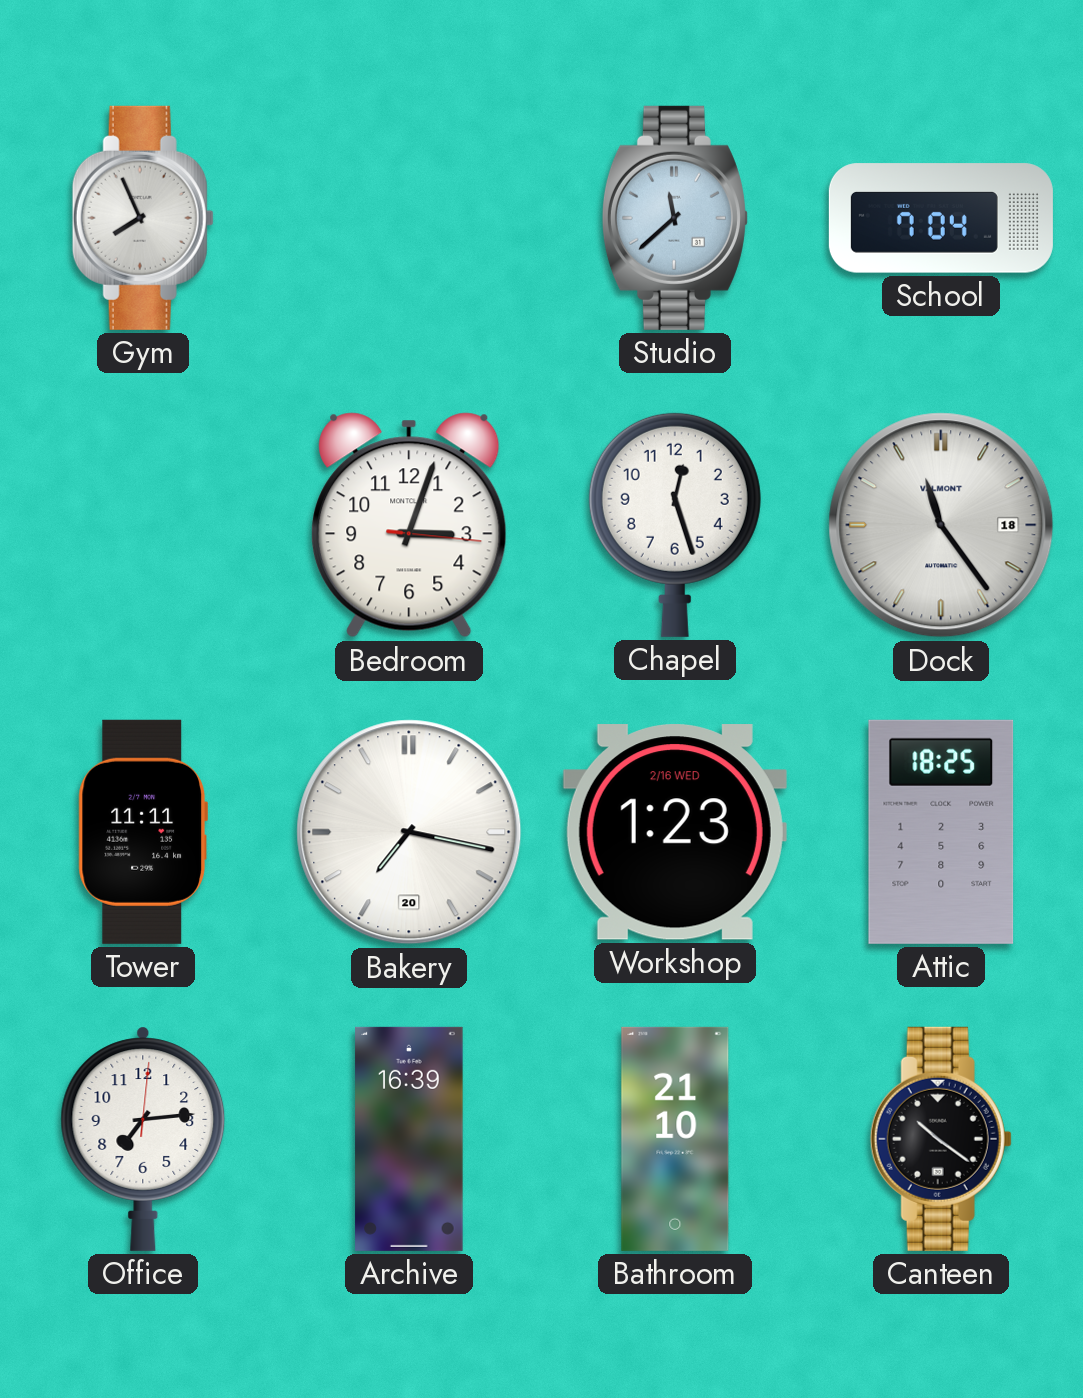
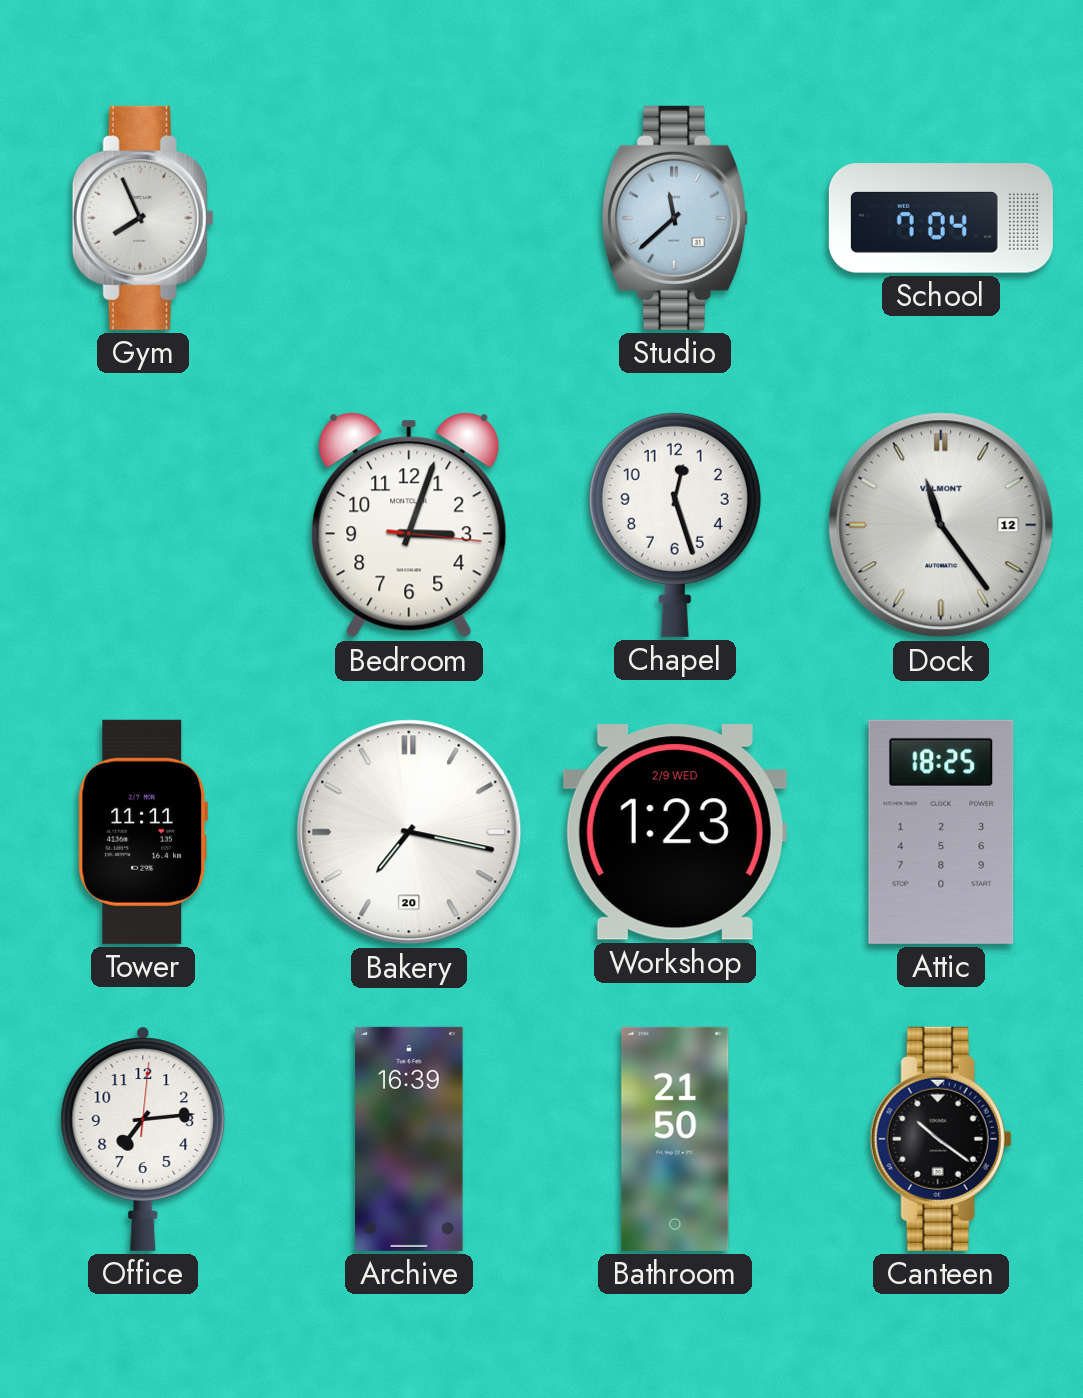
Dock date: 18 -> 12 (941, 525)
Workshop date: 2/16 WED -> 2/9 WED (675, 832)
Bathroom: 21:10 -> 21:50 (675, 1139)
